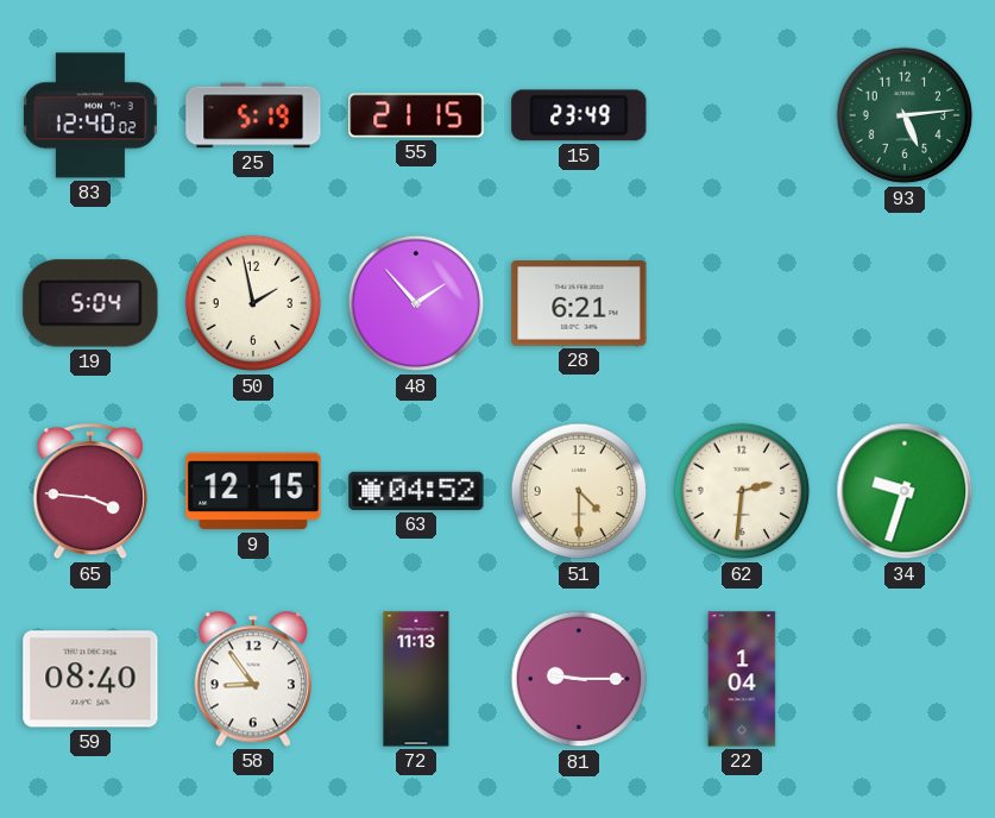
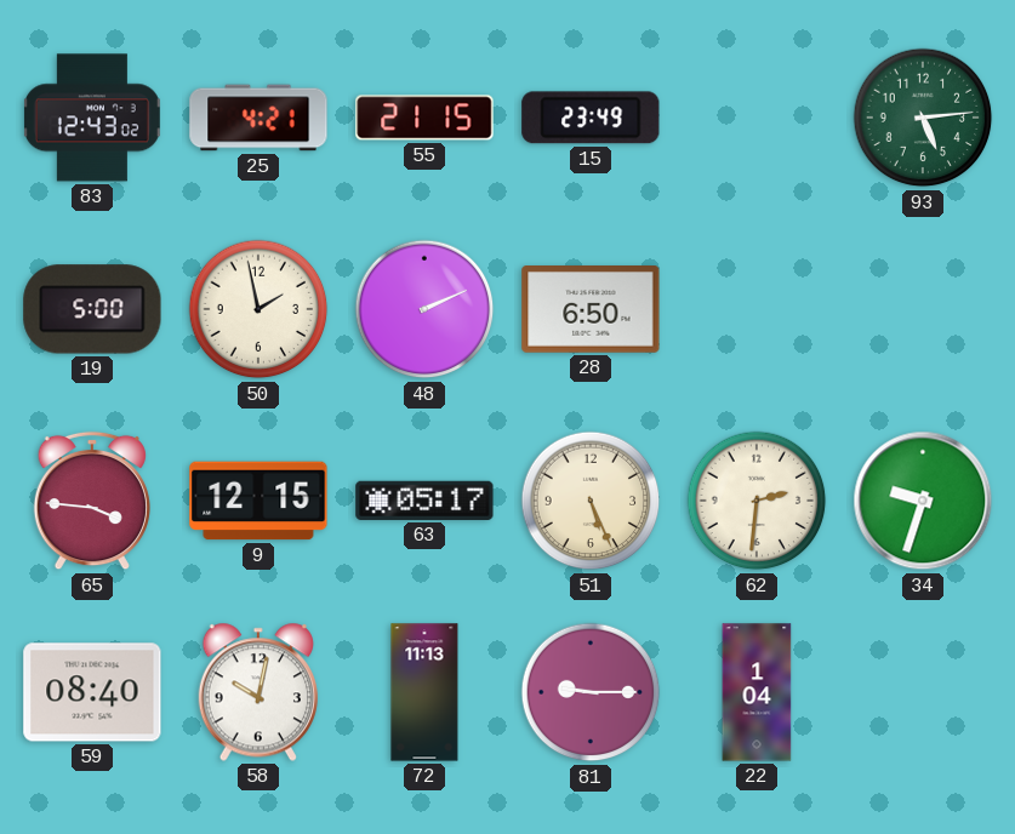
83: 12:40 -> 12:43 (92, 118)
25: 5:19 -> 4:21 (258, 118)
19: 5:04 -> 5:00 (92, 309)
48: 1:53 -> 2:11 (424, 309)
28: 6:21 -> 6:50 (591, 310)
63: 04:52 -> 05:17 (424, 501)
51: 4:30 -> 5:26 (591, 501)
58: 8:54 -> 10:02 (258, 692)
